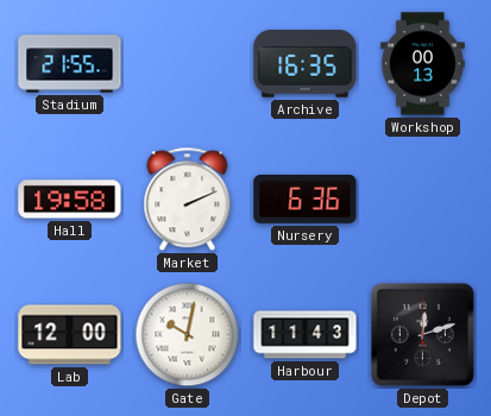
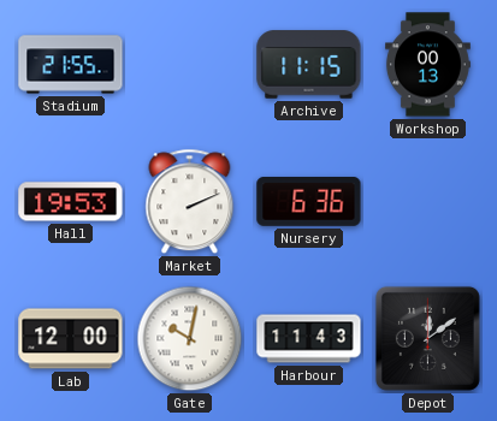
Archive: 16:35 -> 11:15 (309, 65)
Hall: 19:58 -> 19:53 (71, 202)
Depot: 12:12 -> 12:09 (427, 338)
